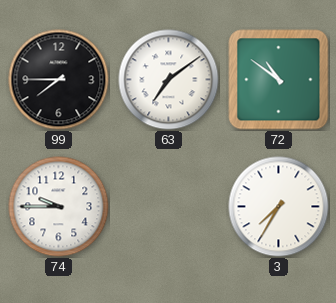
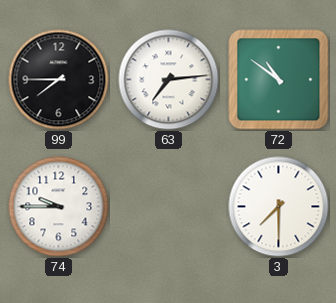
63: 7:09 -> 7:14 (169, 80)
3: 7:35 -> 7:30 (279, 207)
